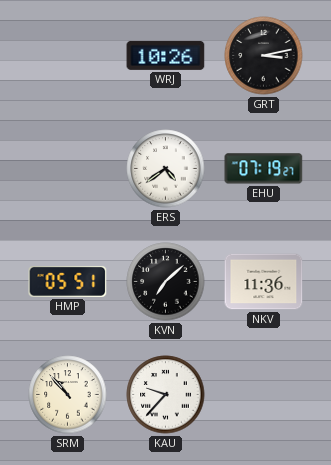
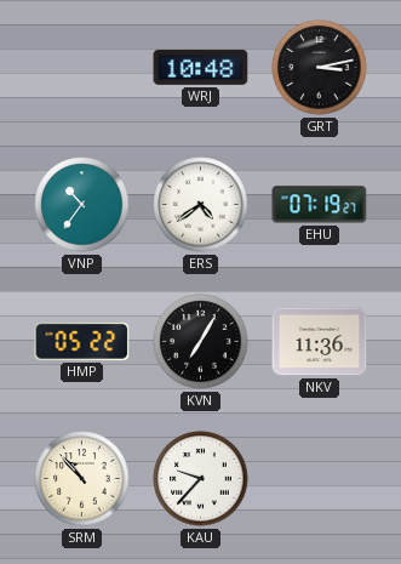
WRJ: 10:26 -> 10:48 (201, 67)
VNP: none -> 10:36 (82, 205)
HMP: 05:51 -> 05:22 (82, 341)
KVN: 7:08 -> 7:05 (201, 342)
